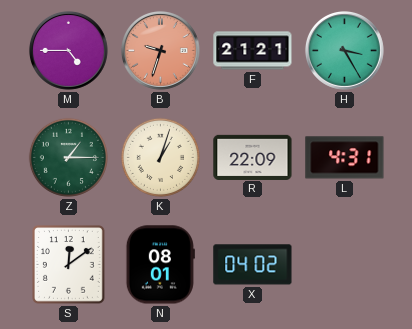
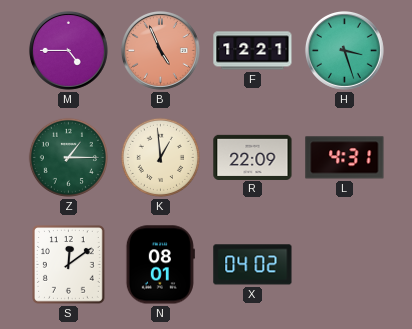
B: 9:33 -> 4:56 (160, 50)
F: 21:21 -> 12:21 (253, 51)
H: 3:25 -> 3:27 (344, 50)
K: 1:03 -> 12:59 (160, 157)
